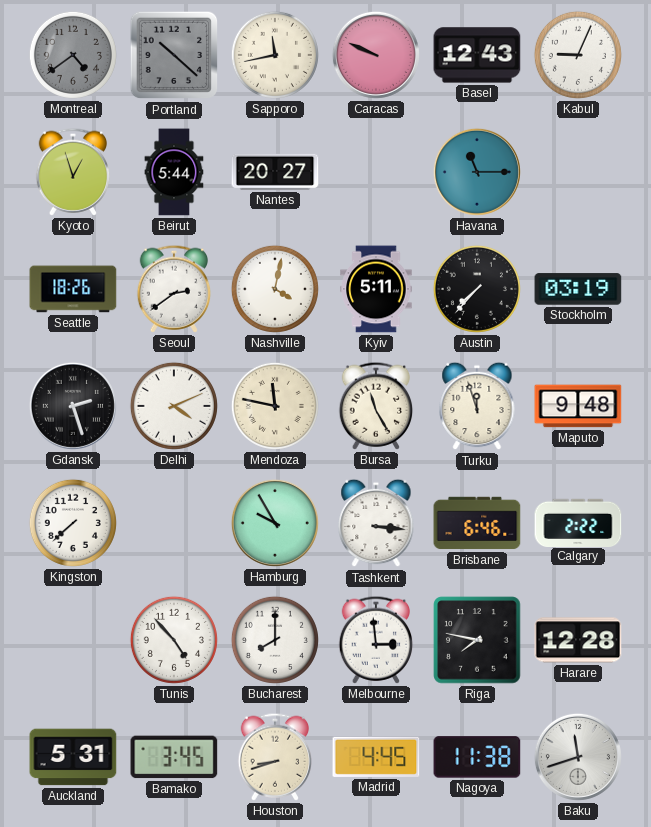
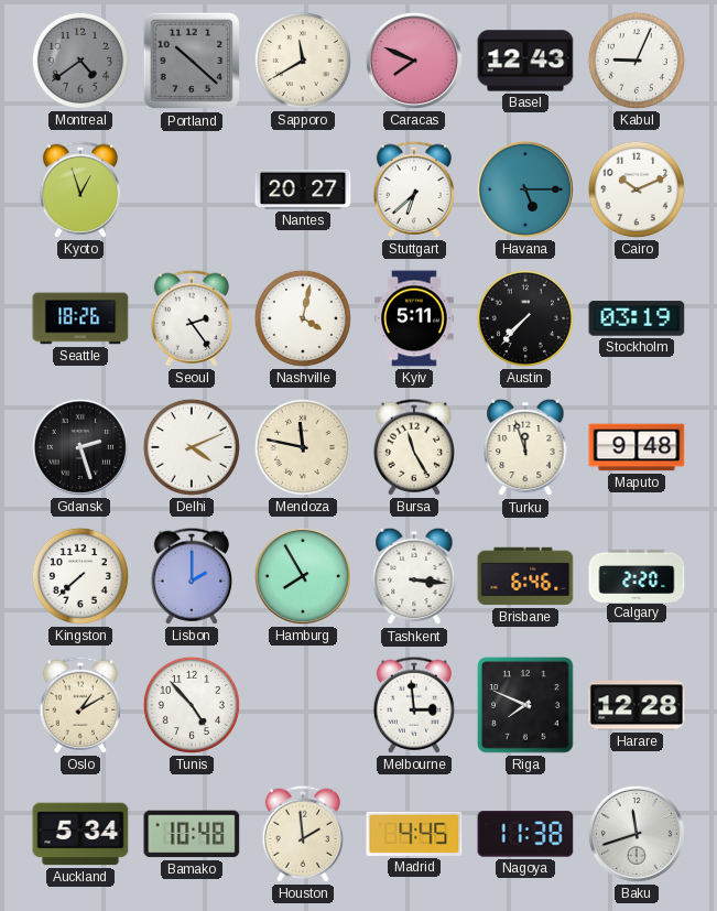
Sapporo: 11:43 -> 11:40 (303, 61)
Caracas: 9:49 -> 7:49 (414, 61)
Beirut: 5:44 -> none (174, 172)
Stuttgart: none -> 6:38 (414, 189)
Havana: 11:15 -> 5:15 (525, 189)
Cairo: none -> 10:11 (637, 189)
Seoul: 2:39 -> 2:24 (192, 318)
Lisbon: none -> 2:00 (192, 576)
Hamburg: 9:55 -> 7:55 (303, 576)
Calgary: 2:22 -> 2:20 (637, 575)
Oslo: none -> 1:10 (80, 705)
Bucharest: 8:00 -> none (275, 640)
Riga: 7:47 -> 7:49 (525, 705)
Auckland: 5:31 -> 5:34 (80, 834)
Bamako: 3:45 -> 10:48 (192, 834)
Houston: 8:42 -> 1:59 (303, 834)
